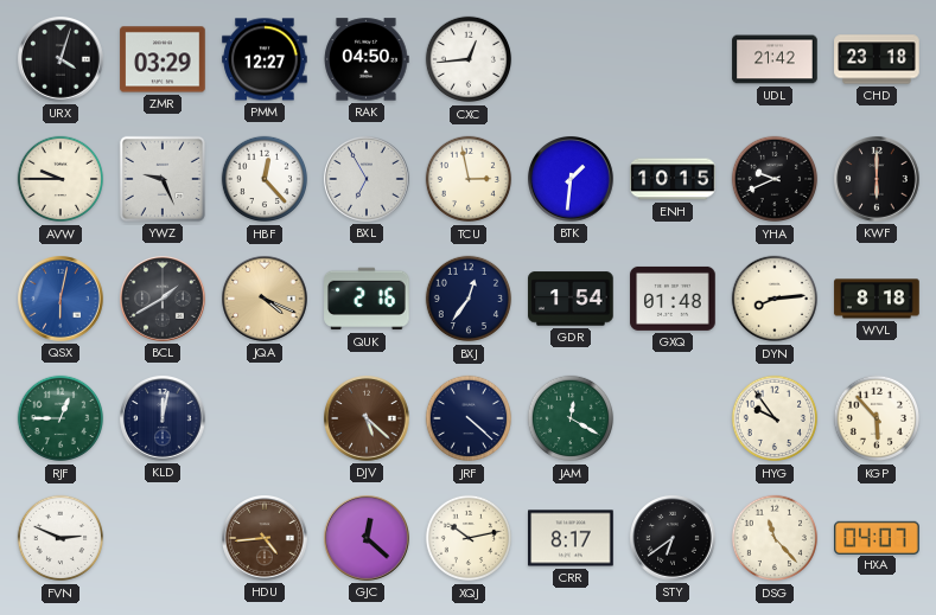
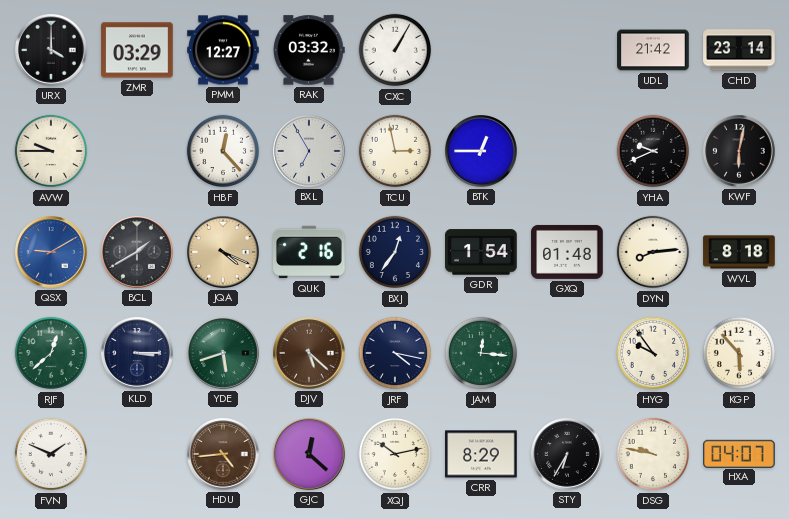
URX: 4:03 -> 4:00 (51, 50)
RAK: 04:50 -> 03:32 (309, 50)
CXC: 12:44 -> 1:05 (395, 50)
CHD: 23:18 -> 23:14 (739, 50)
YWZ: 9:26 -> none (163, 179)
BTK: 1:31 -> 12:45 (481, 151)
ENH: 10:15 -> none (673, 179)
KWF: 6:00 -> 6:02 (739, 151)
QSX: 6:02 -> 9:10 (51, 252)
RJF: 12:45 -> 12:38 (51, 353)
KLD: 12:02 -> 3:15 (137, 353)
YDE: none -> 5:42 (223, 353)
JRF: 4:22 -> 4:17 (395, 353)
JAM: 12:20 -> 12:16 (481, 353)
FVN: 2:49 -> 1:49 (51, 454)
CRR: 8:17 -> 8:29 (481, 454)
STY: 6:39 -> 6:35 (567, 454)
DSG: 11:23 -> 9:47 (653, 454)
